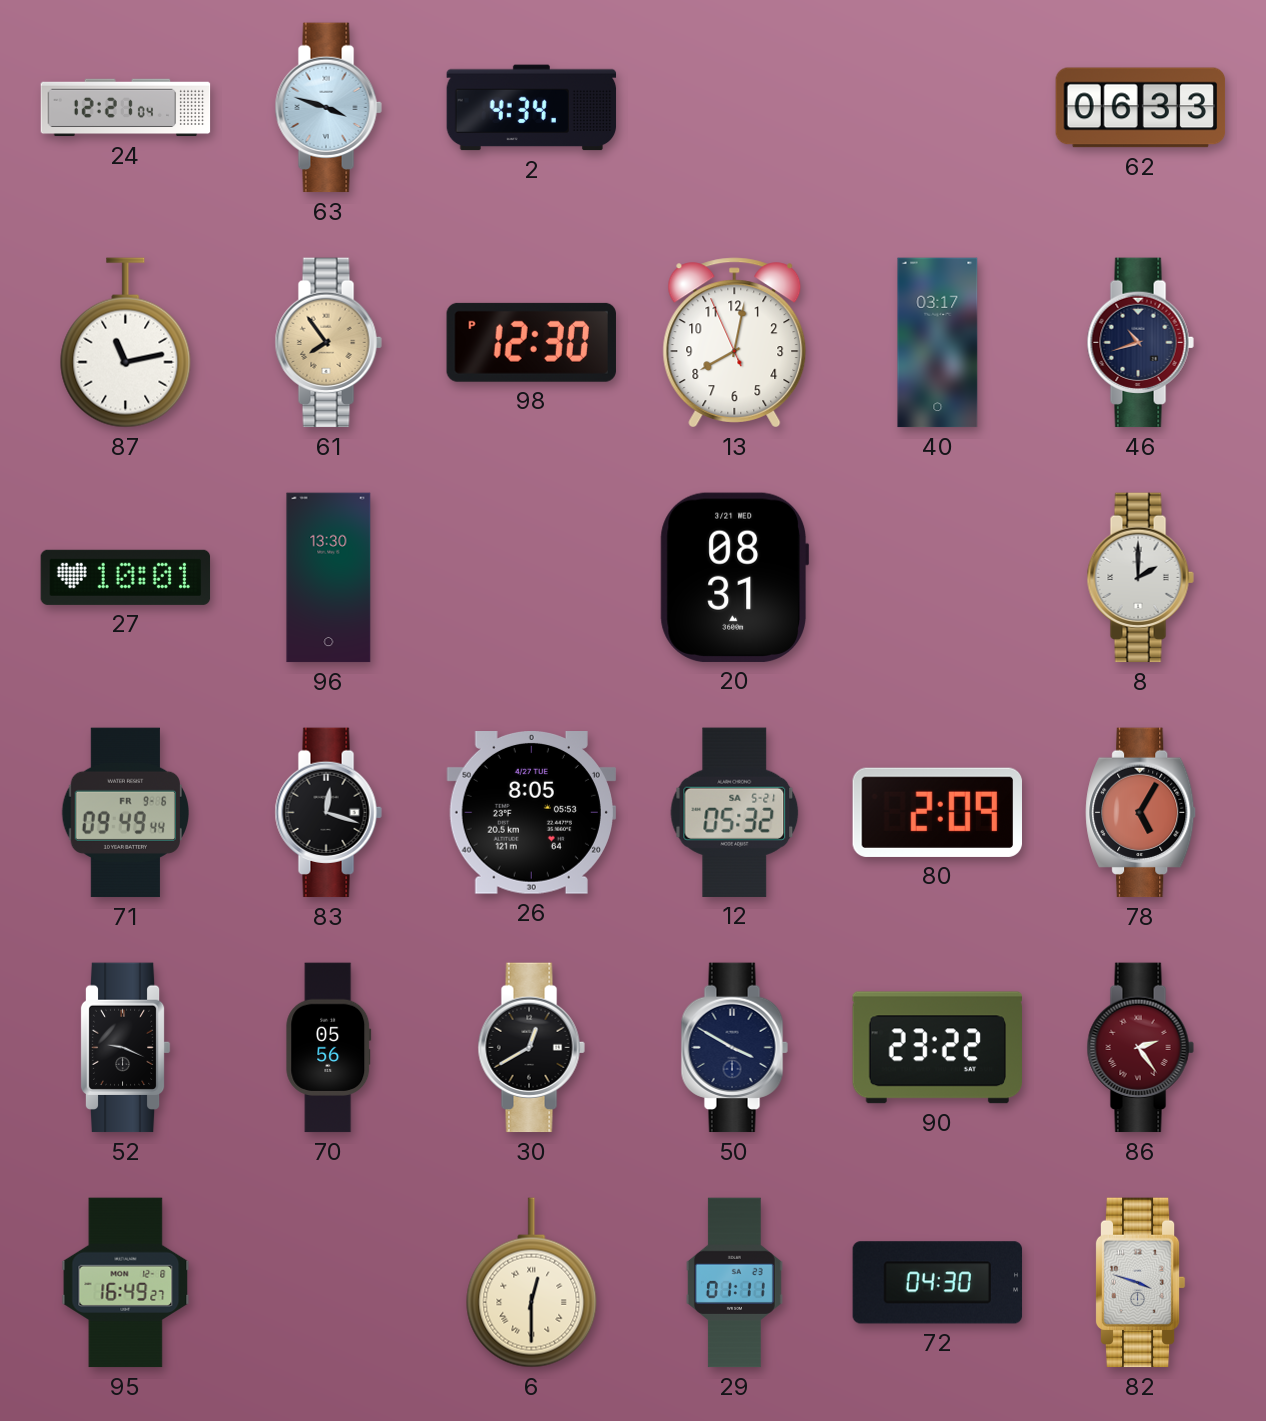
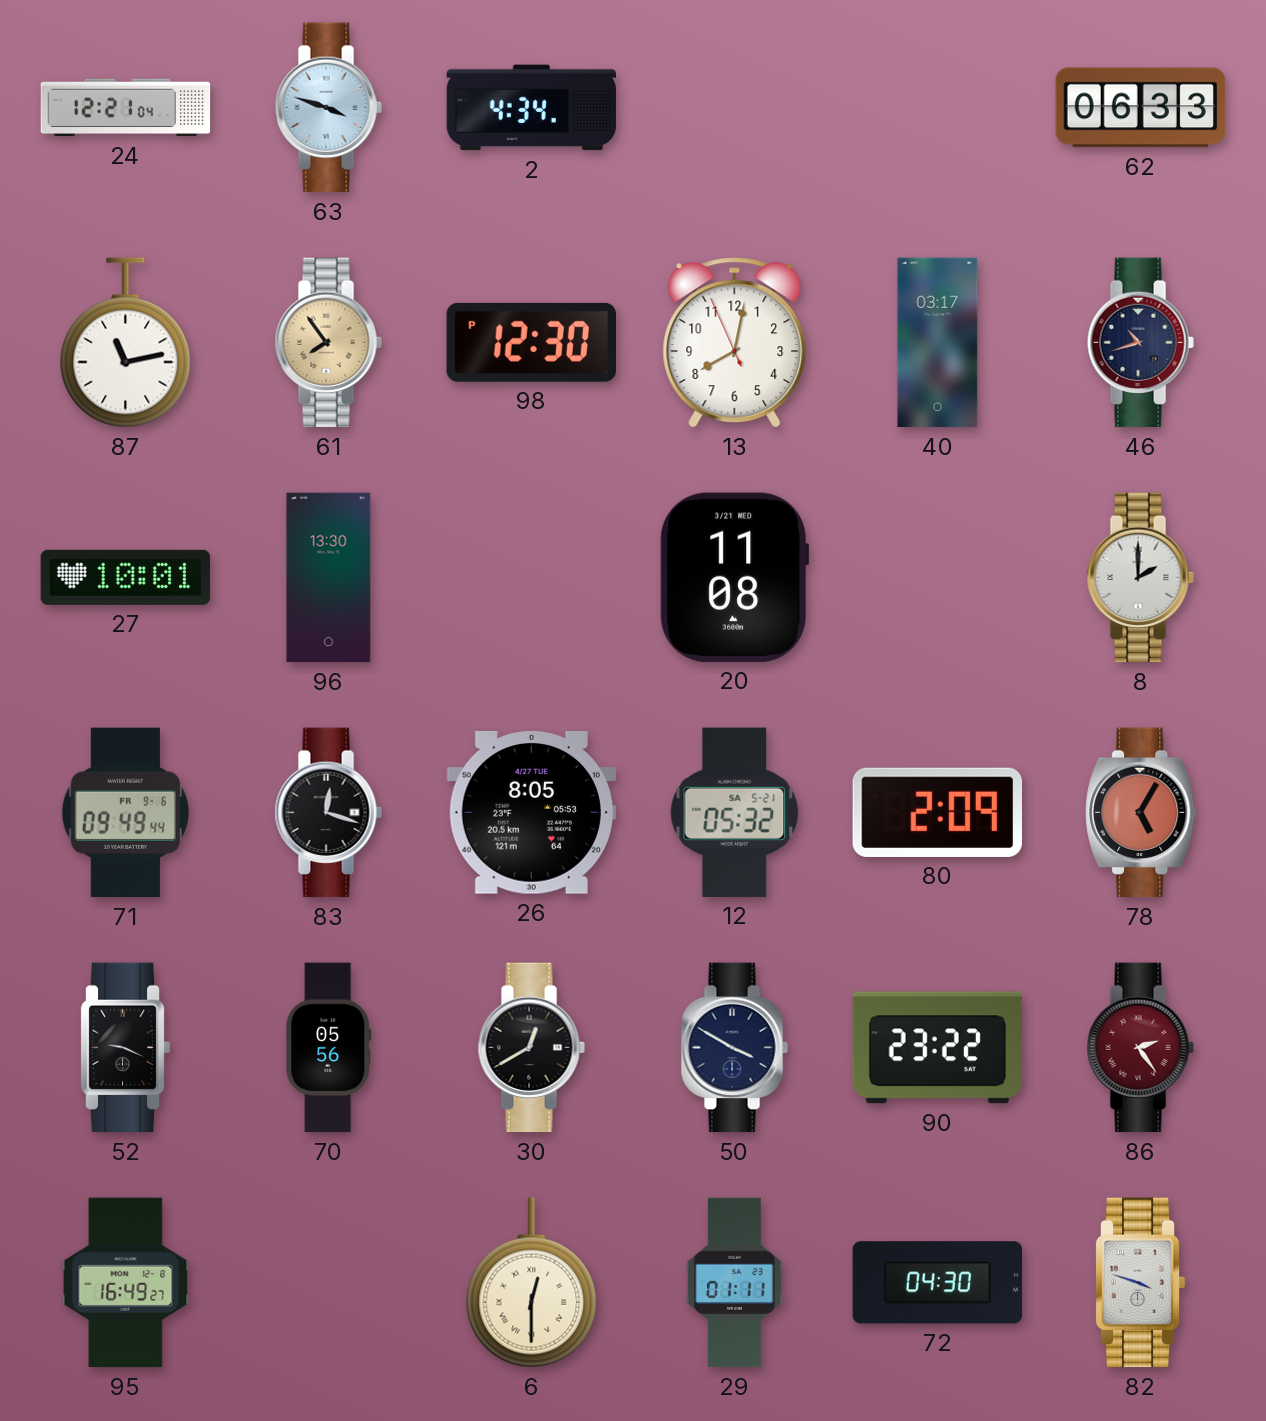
20: 08:31 -> 11:08 (735, 577)
